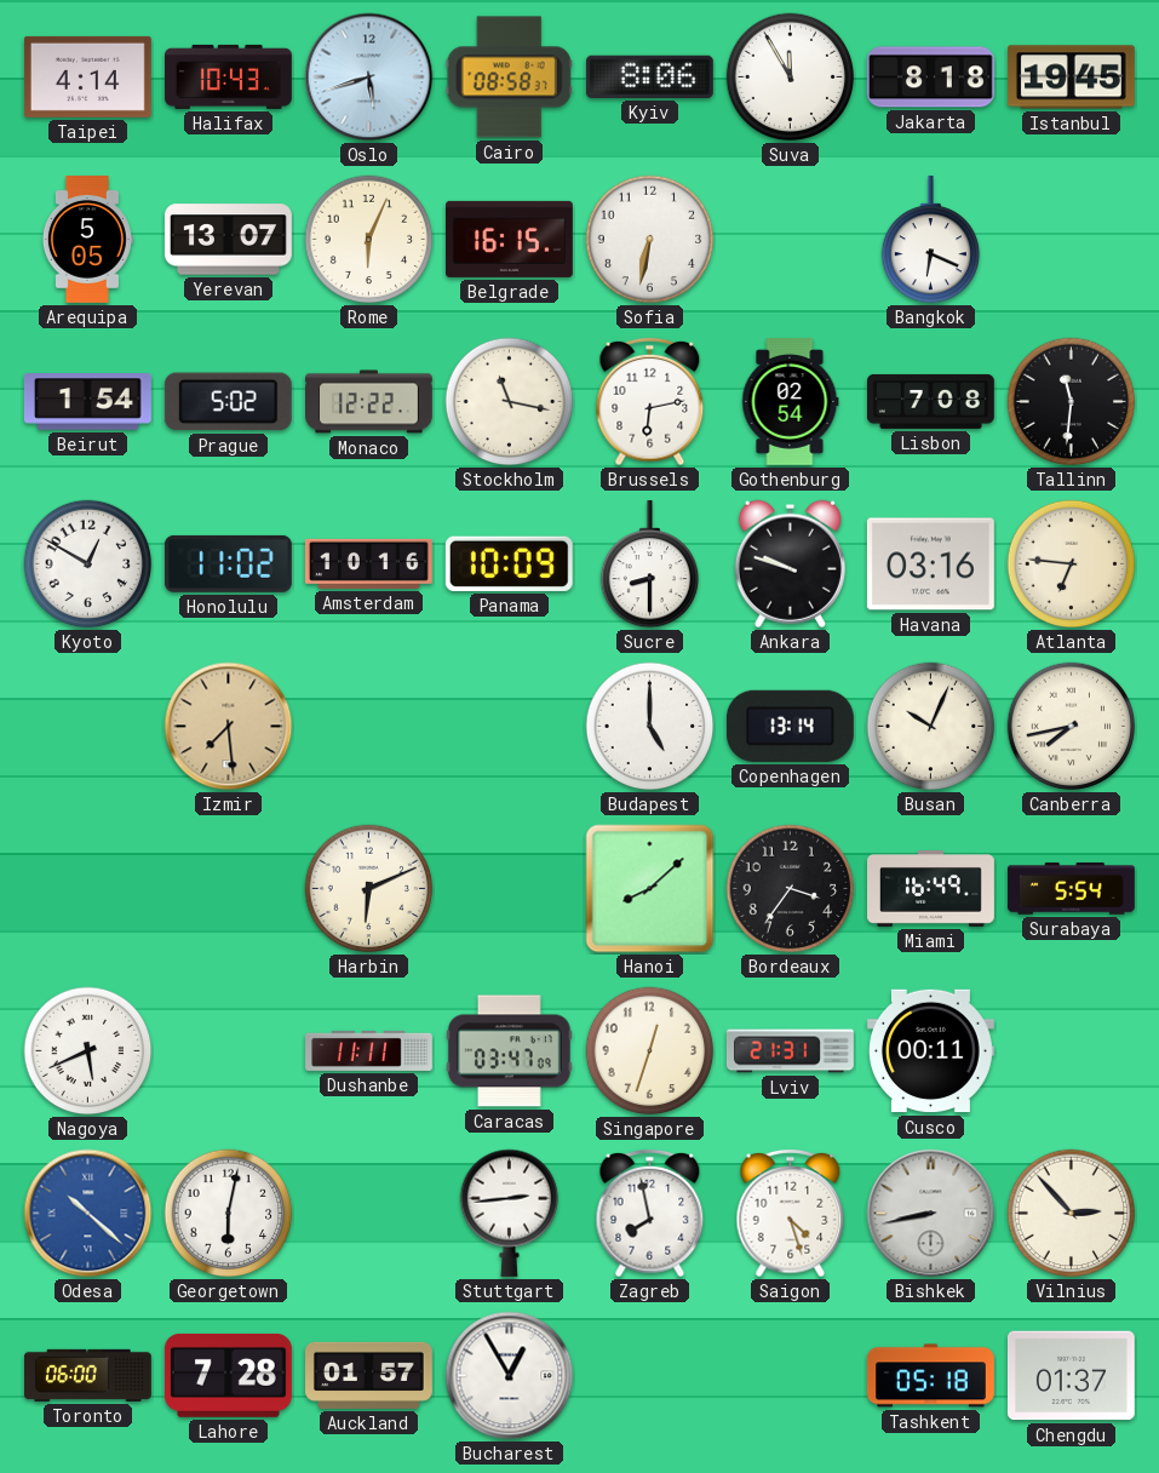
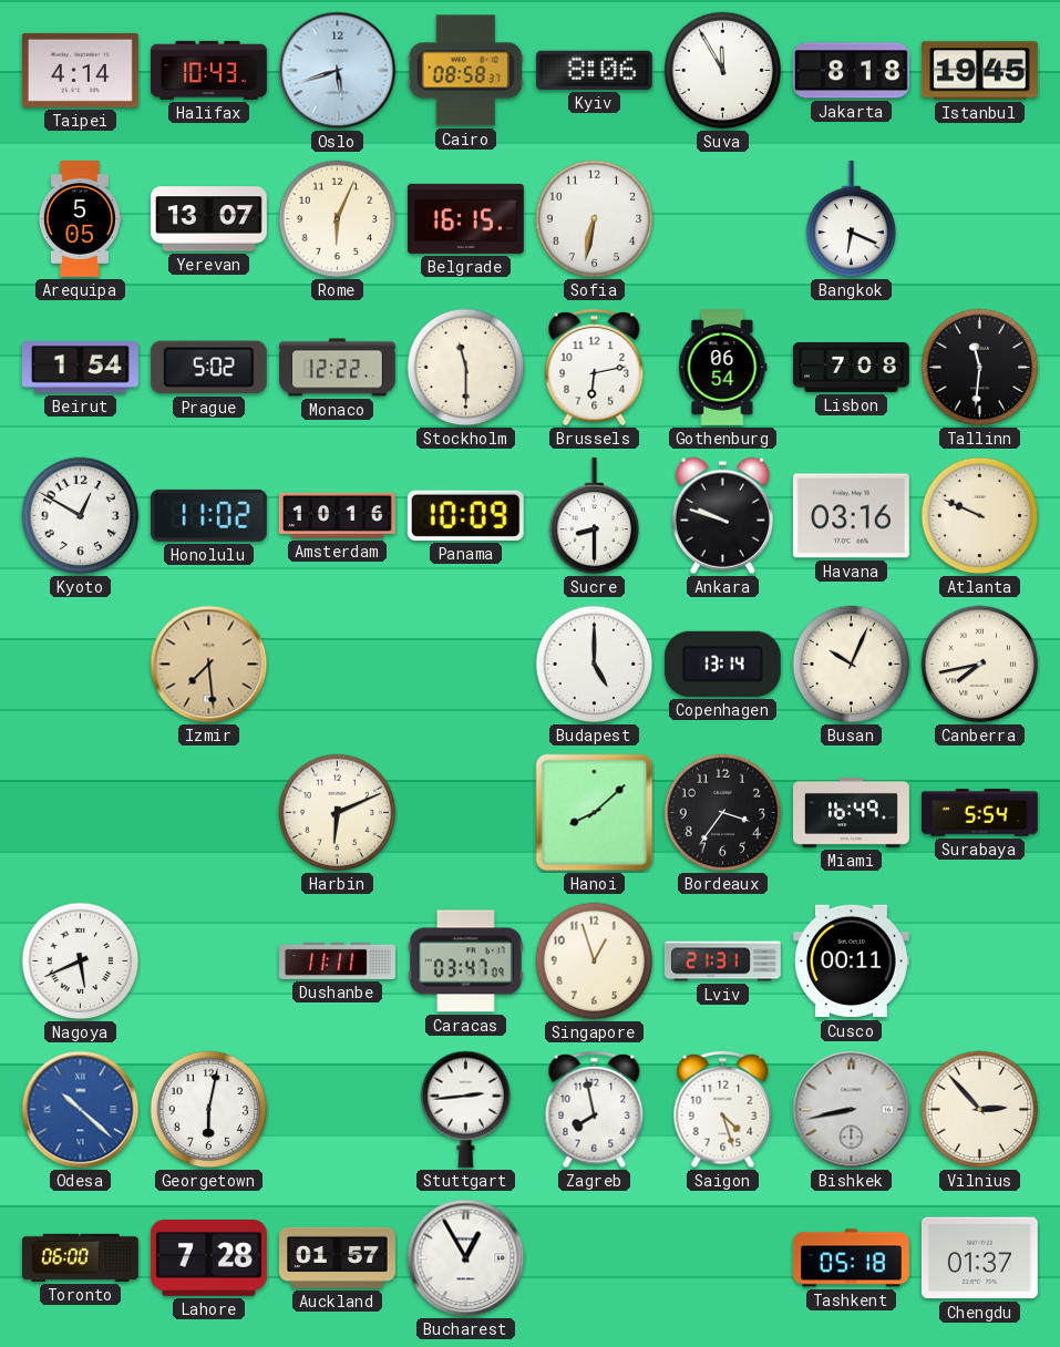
Stockholm: 11:17 -> 11:30 (466, 368)
Gothenburg: 02:54 -> 06:54 (723, 367)
Atlanta: 6:46 -> 9:49 (980, 516)
Singapore: 12:33 -> 12:57 (595, 962)
